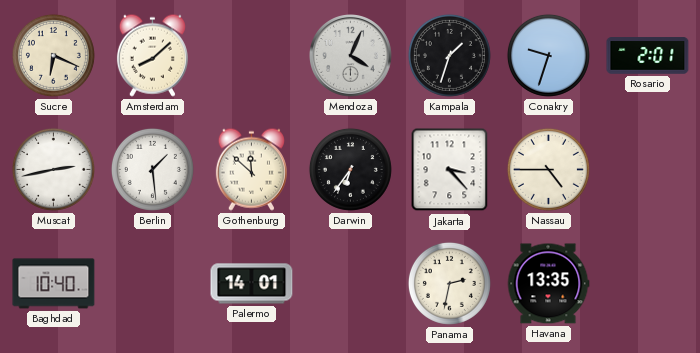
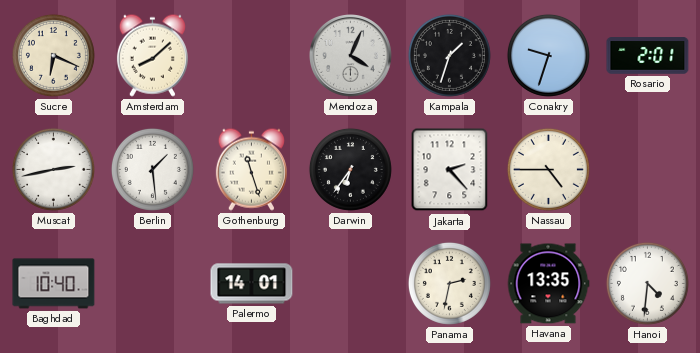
Gothenburg: 11:52 -> 11:27 (251, 169)
Jakarta: 3:23 -> 2:23 (450, 170)
Hanoi: none -> 4:31 (647, 283)
